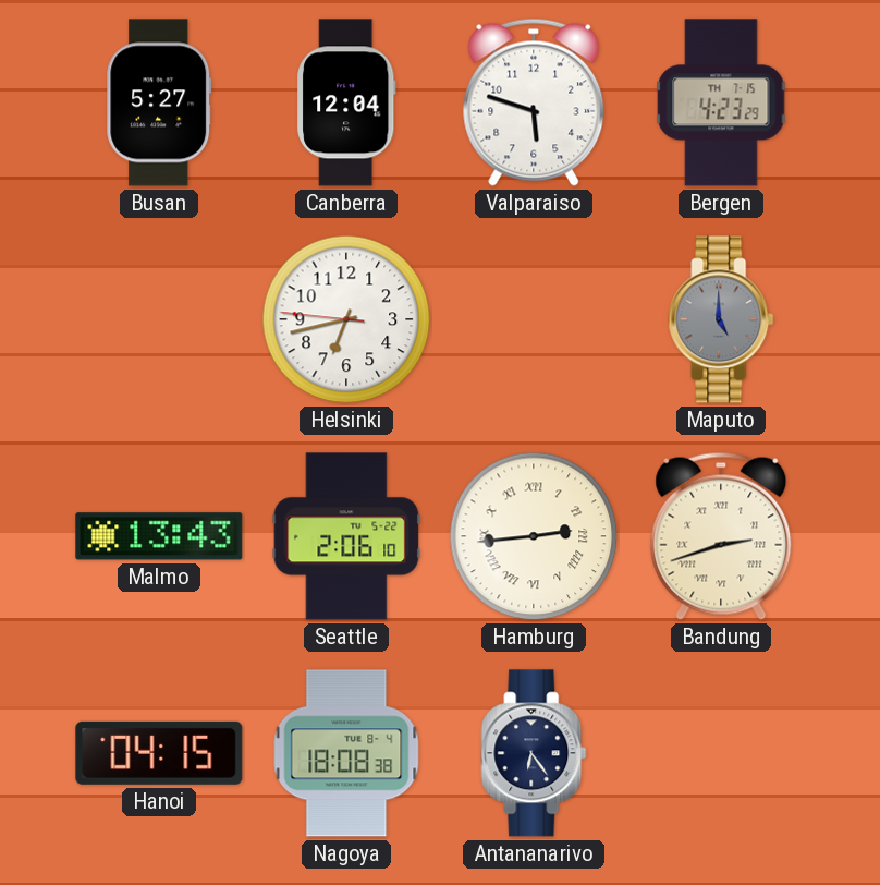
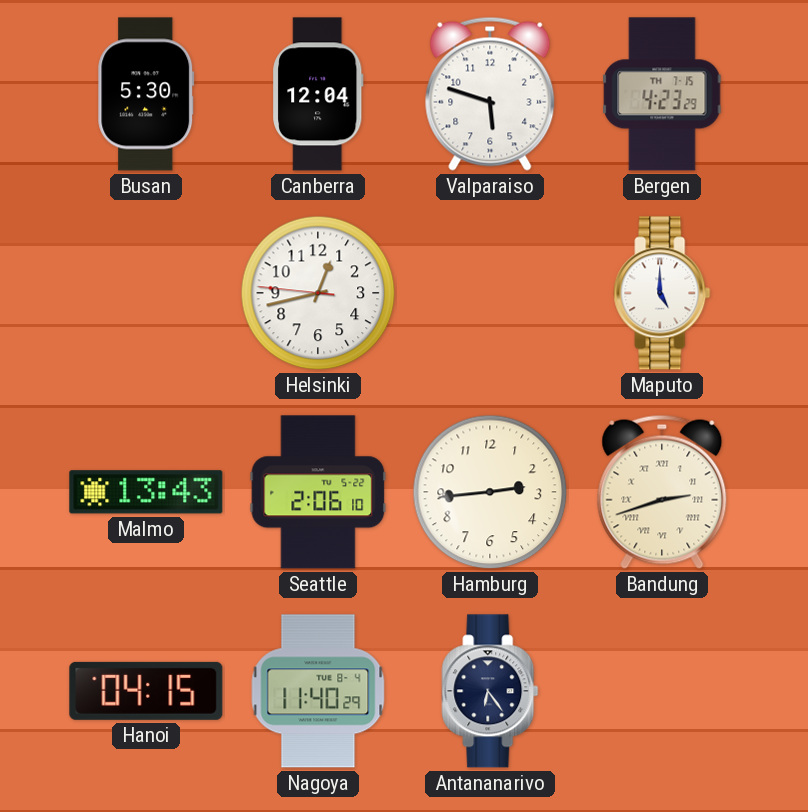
Busan: 5:27 -> 5:30 (146, 94)
Helsinki: 6:42 -> 12:42 (318, 293)
Maputo dial: grey -> white (662, 293)
Hamburg numerals: Roman -> Arabic (490, 492)
Nagoya: 18:08 -> 11:40 (318, 691)
